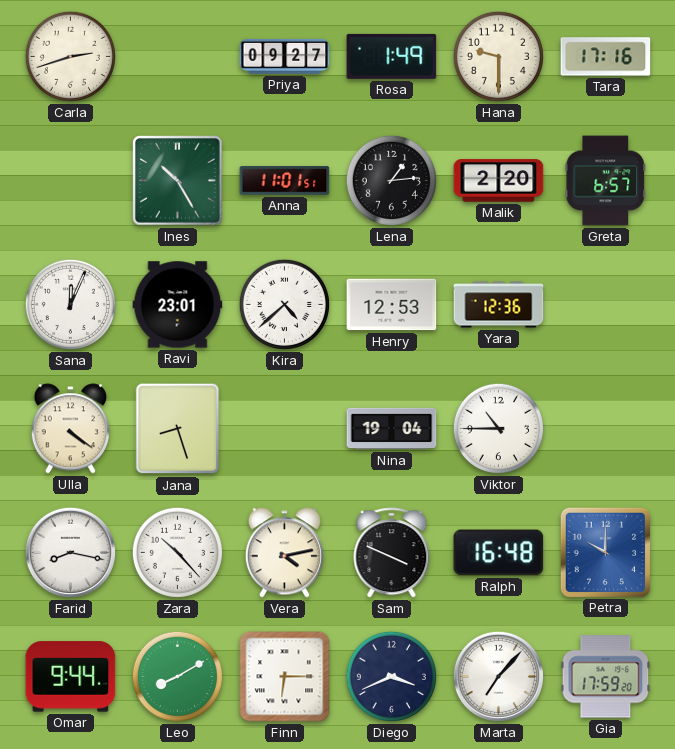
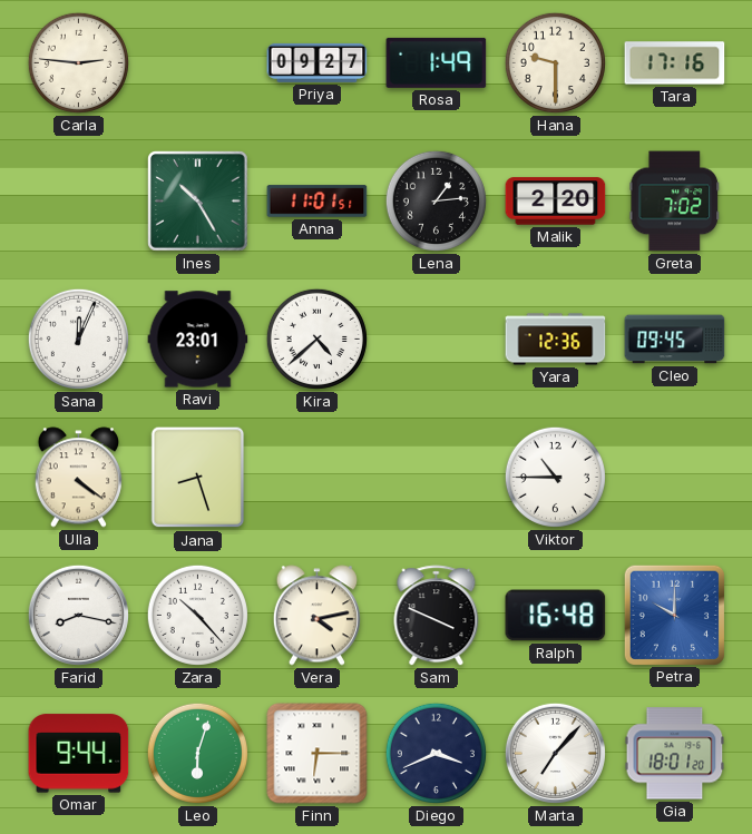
Carla: 2:42 -> 2:46 (78, 62)
Greta: 6:57 -> 7:02 (674, 202)
Henry: 12:53 -> none (392, 305)
Cleo: none -> 09:45 (675, 340)
Nina: 19:04 -> none (392, 429)
Leo: 8:10 -> 6:03 (197, 753)
Gia: 17:59 -> 18:01 (675, 754)
